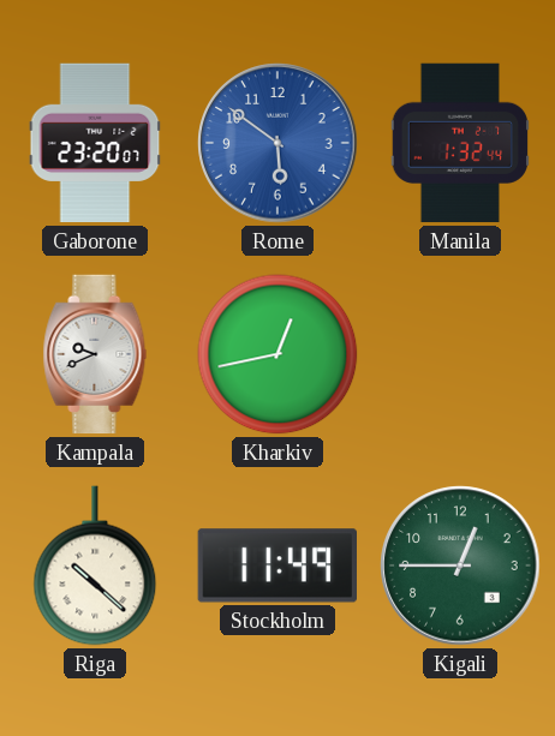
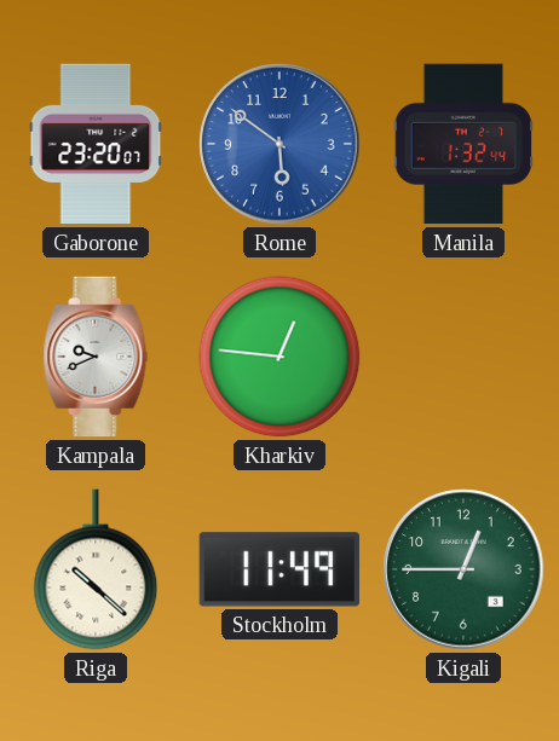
Kharkiv: 12:43 -> 12:46 (279, 357)
